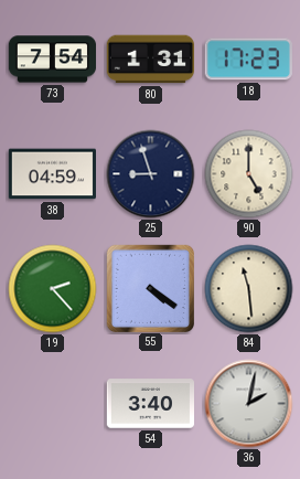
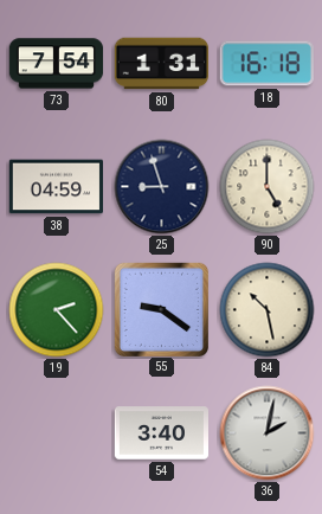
18: 17:23 -> 16:18 (266, 64)
55: 4:21 -> 9:21 (161, 309)
84: 11:29 -> 10:28 (268, 310)
